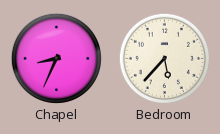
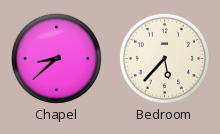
Chapel: 8:34 -> 8:38 (56, 58)
